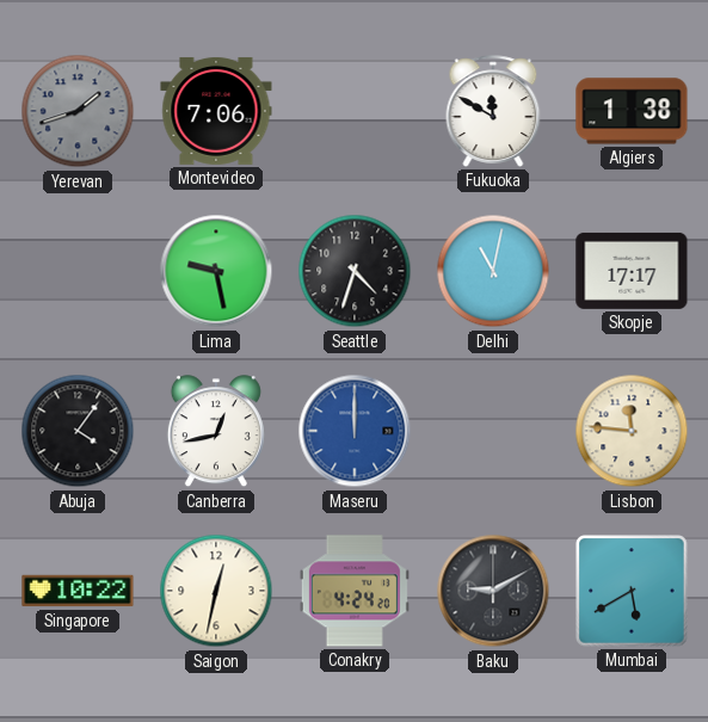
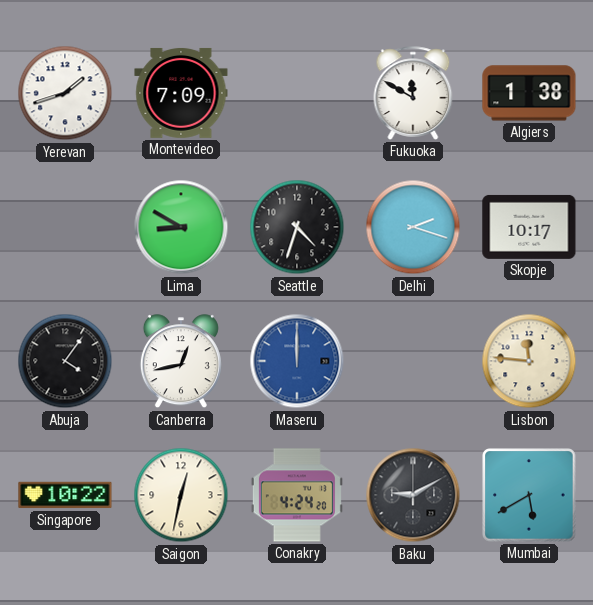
Yerevan dial: grey -> white (65, 93)
Montevideo: 7:06 -> 7:09 (181, 93)
Lima: 9:28 -> 8:50 (181, 227)
Delhi: 11:02 -> 2:18 (413, 227)
Skopje: 17:17 -> 10:17 (529, 227)
